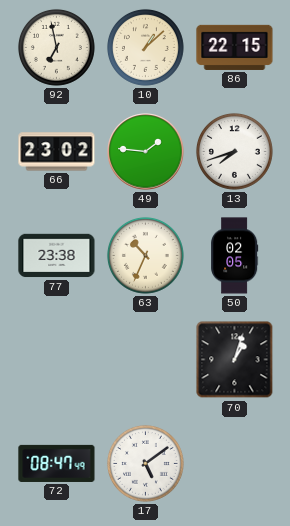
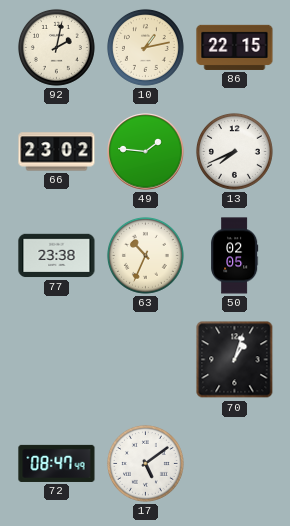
92: 6:58 -> 2:02 (56, 47)
10: 1:08 -> 1:13 (145, 47)
13: 7:42 -> 7:41 (234, 151)
